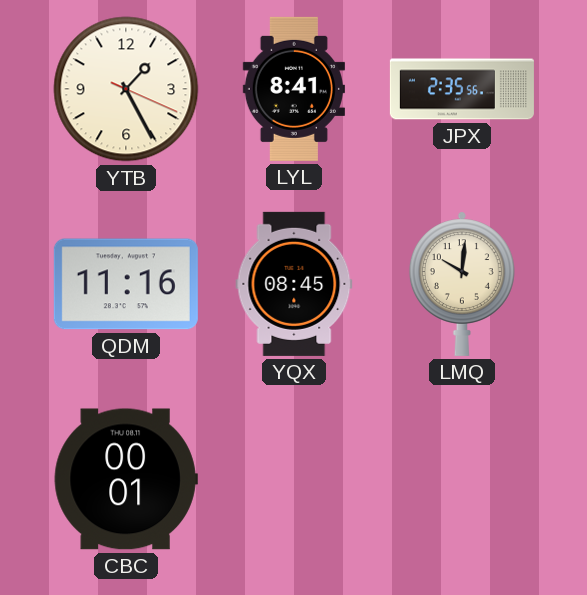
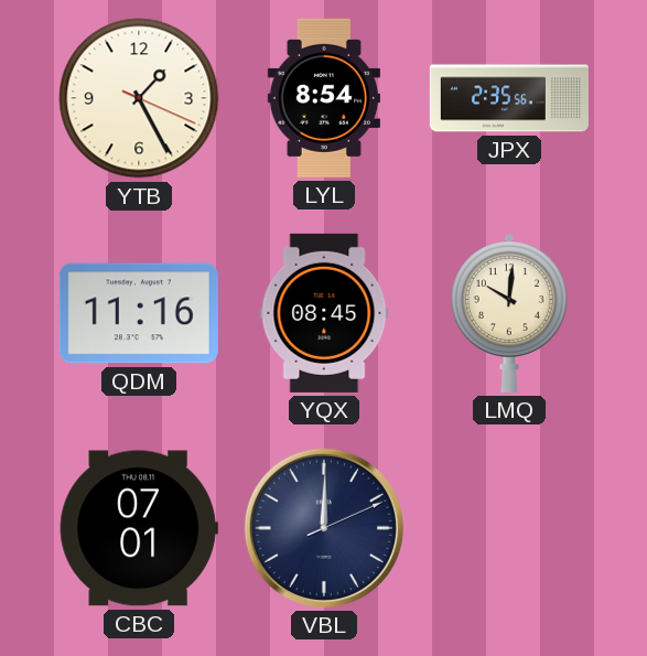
LYL: 8:41 -> 8:54 (324, 98)
CBC: 00:01 -> 07:01 (139, 528)
VBL: none -> 12:00 (324, 528)
